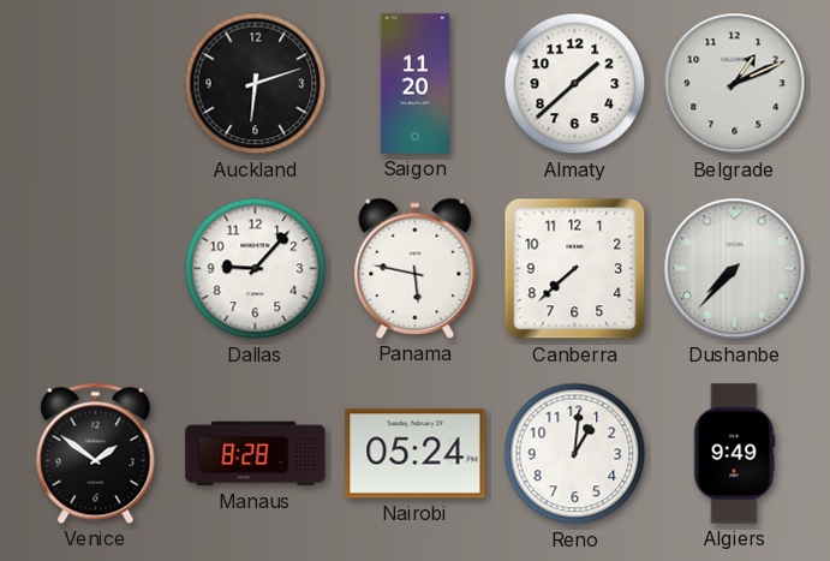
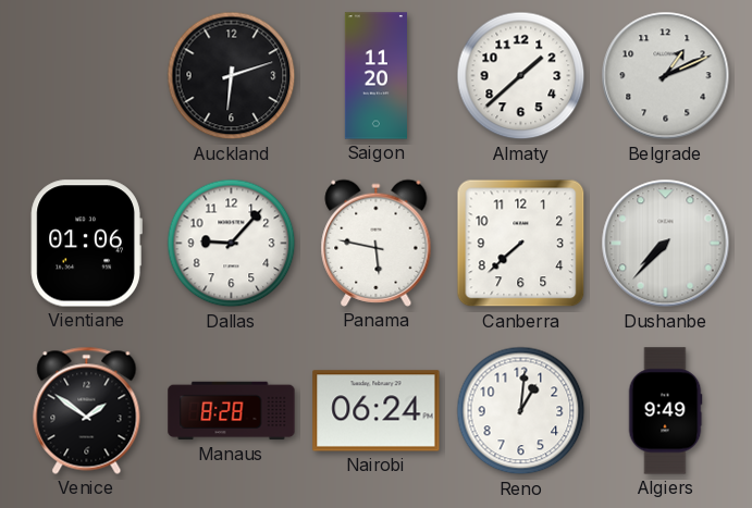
Vientiane: none -> 01:06 (86, 244)
Nairobi: 05:24 -> 06:24 (377, 411)
